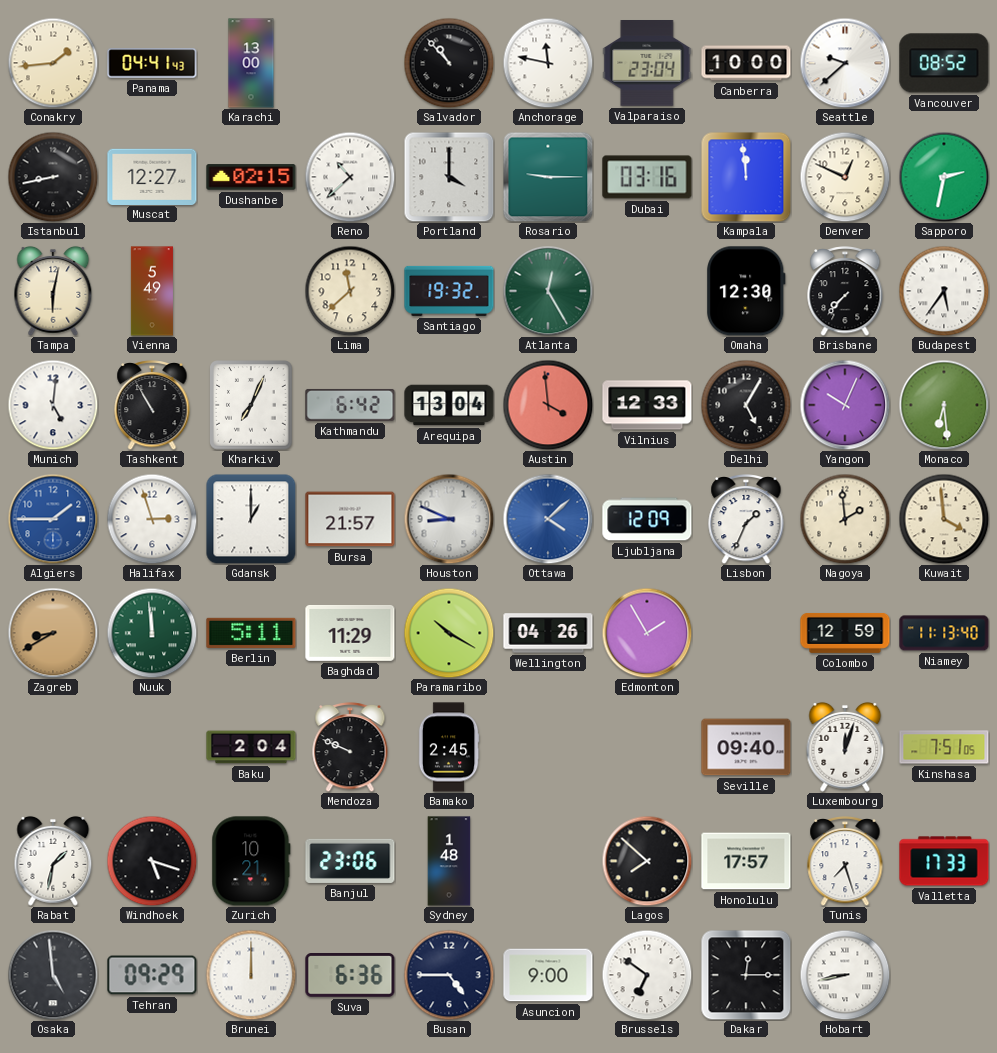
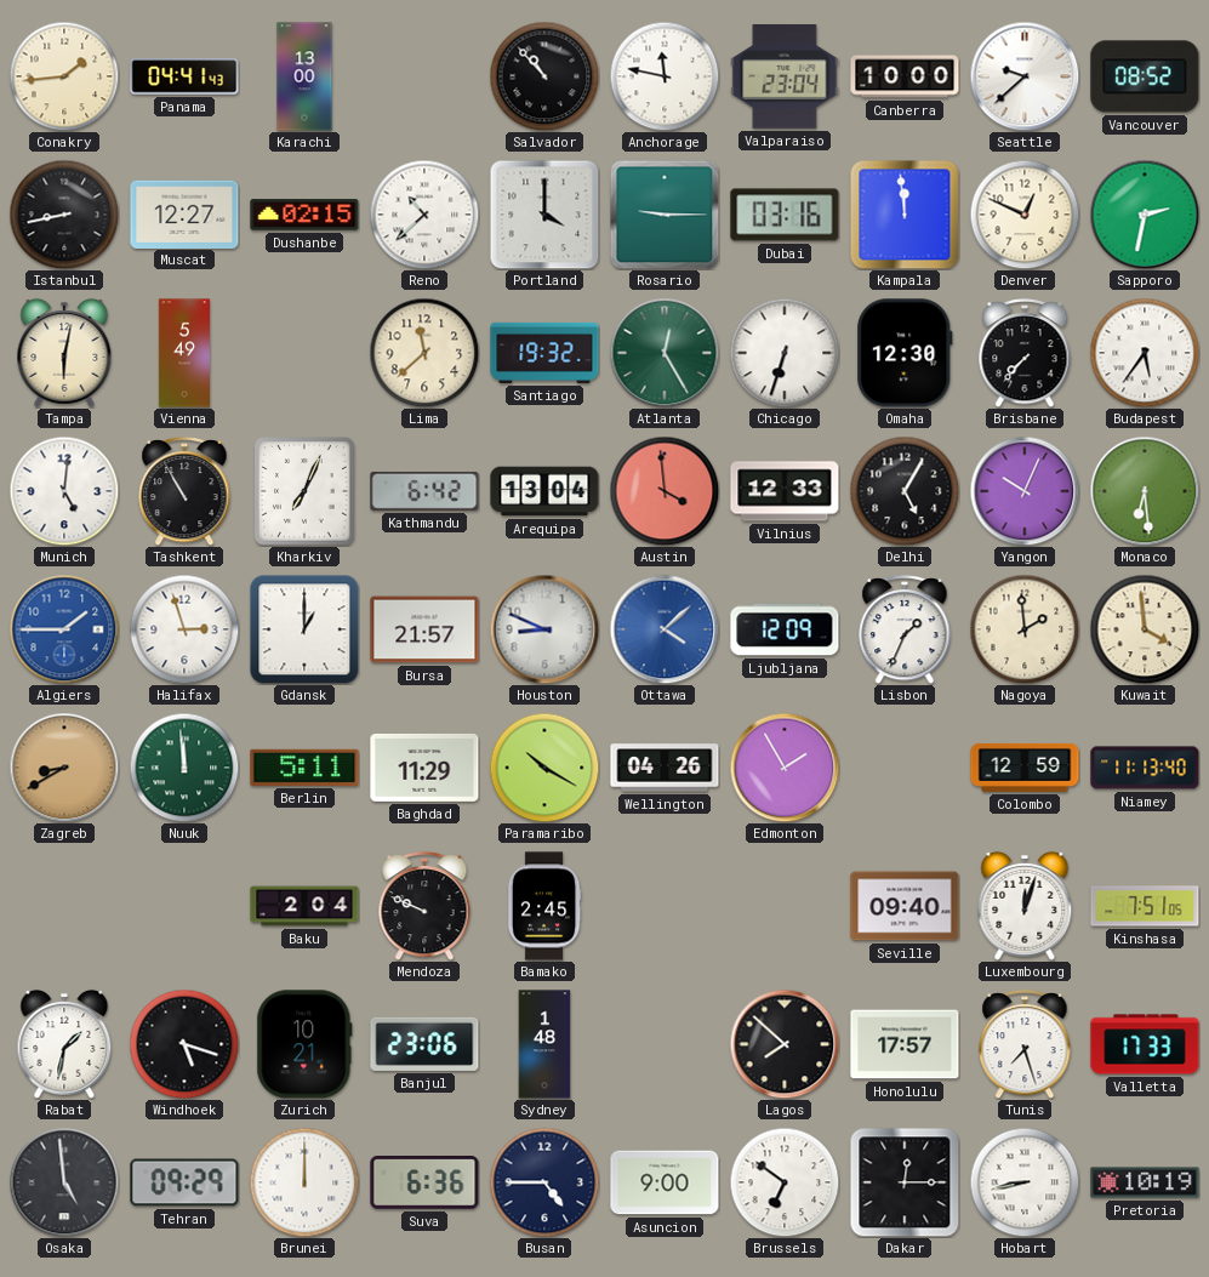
Chicago: none -> 6:33 (785, 353)
Pretoria: none -> 10:19 (1145, 1182)
